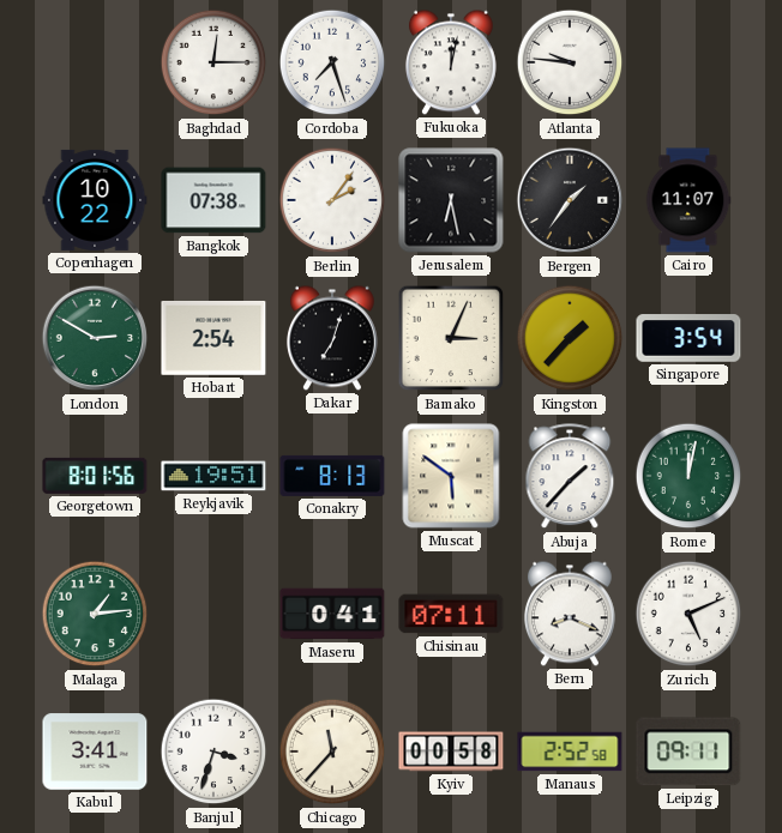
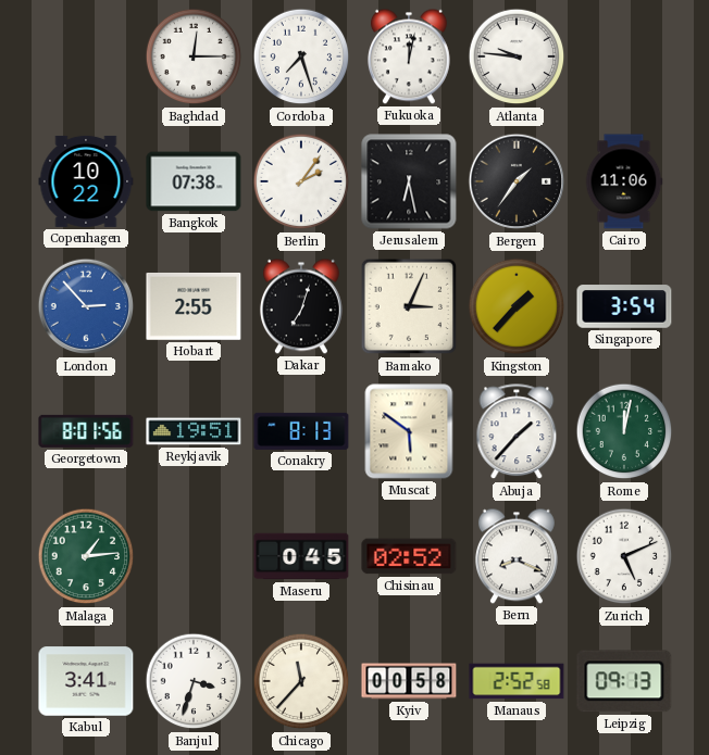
Cairo: 11:07 -> 11:06 (624, 181)
London: 2:50 -> 2:53 (86, 306)
London dial: green -> blue (86, 306)
Hobart: 2:54 -> 2:55 (194, 306)
Maseru: 0:41 -> 0:45 (301, 556)
Chisinau: 07:11 -> 02:52 (409, 556)
Leipzig: 09:11 -> 09:13 (624, 681)
